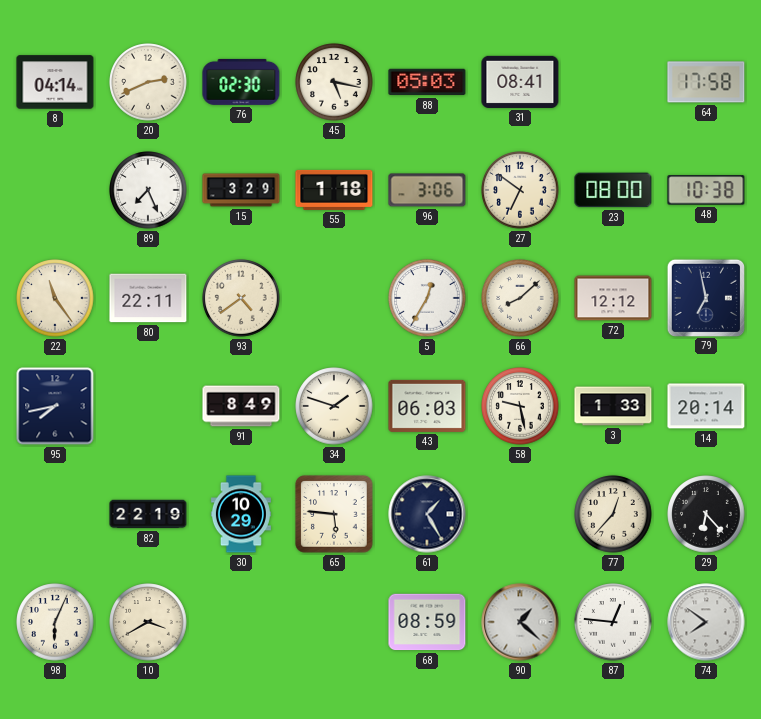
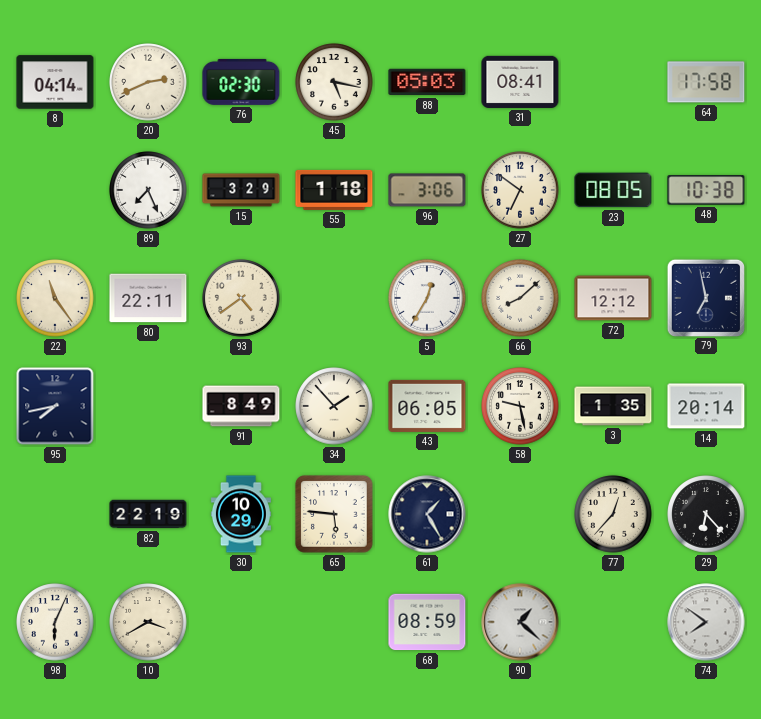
23: 08:00 -> 08:05 (613, 190)
34: 1:48 -> 1:53 (334, 406)
43: 06:03 -> 06:05 (427, 406)
3: 1:33 -> 1:35 (613, 406)
87: 12:46 -> none (613, 622)
